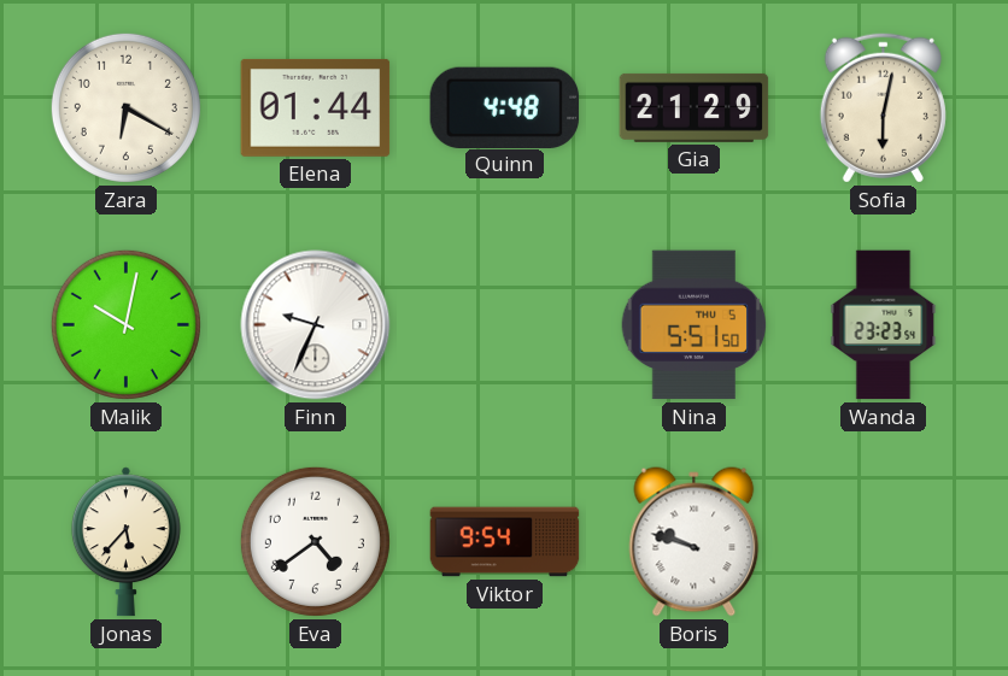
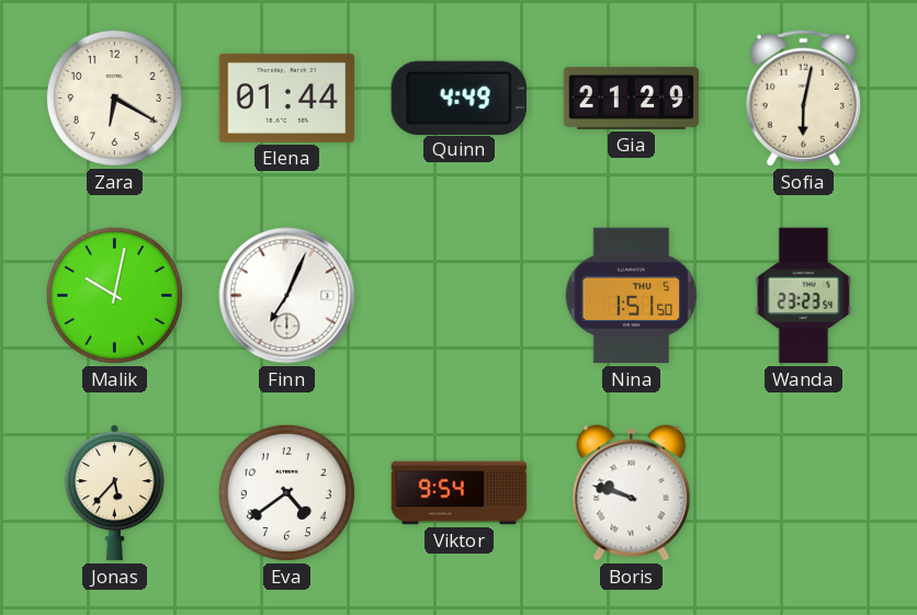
Quinn: 4:48 -> 4:49 (460, 98)
Finn: 9:34 -> 7:04 (287, 296)
Nina: 5:51 -> 1:51 (632, 296)
